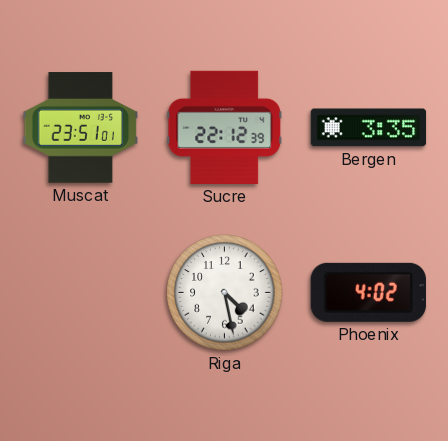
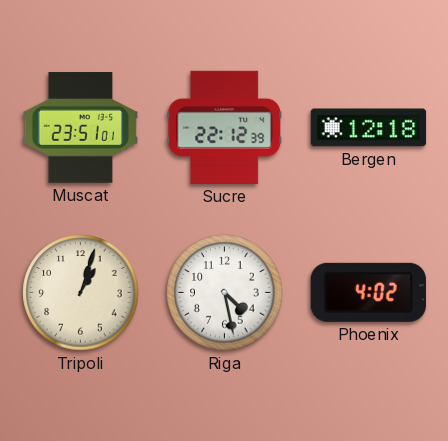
Bergen: 3:35 -> 12:18 (369, 128)
Tripoli: none -> 1:03 (81, 293)
